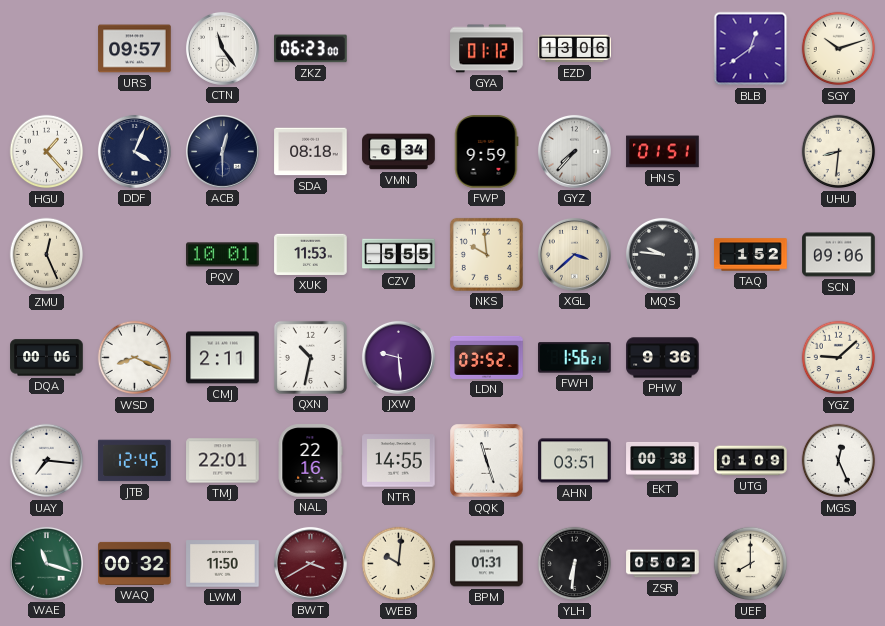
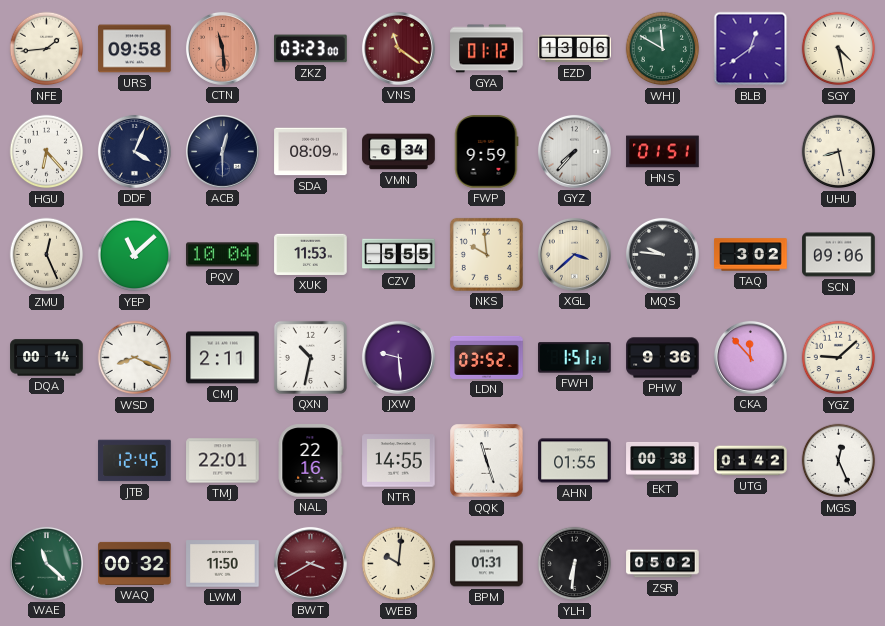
NFE: none -> 1:44 (47, 49)
URS: 09:57 -> 09:58 (135, 49)
CTN: 11:24 -> 11:29 (222, 48)
CTN dial: white -> salmon (222, 48)
ZKZ: 06:23 -> 03:23 (311, 49)
VNS: none -> 11:21 (398, 48)
WHJ: none -> 11:50 (663, 49)
SGY: 10:12 -> 4:28 (839, 49)
HGU: 1:23 -> 6:23 (47, 152)
SDA: 08:18 -> 08:09 (311, 152)
UHU: 8:31 -> 8:28 (839, 152)
YEP: none -> 11:08 (135, 255)
PQV: 10:01 -> 10:04 (223, 255)
TAQ: 1:52 -> 3:02 (751, 255)
DQA: 00:06 -> 00:14 (47, 358)
FWH: 1:56 -> 1:51 (575, 358)
CKA: none -> 11:53 (750, 357)
UAY: 7:16 -> none (47, 461)
AHN: 03:51 -> 01:55 (575, 461)
UTG: 01:09 -> 01:42 (751, 461)
WAE: 11:18 -> 11:22 (46, 563)
UEF: 8:00 -> none (751, 564)
